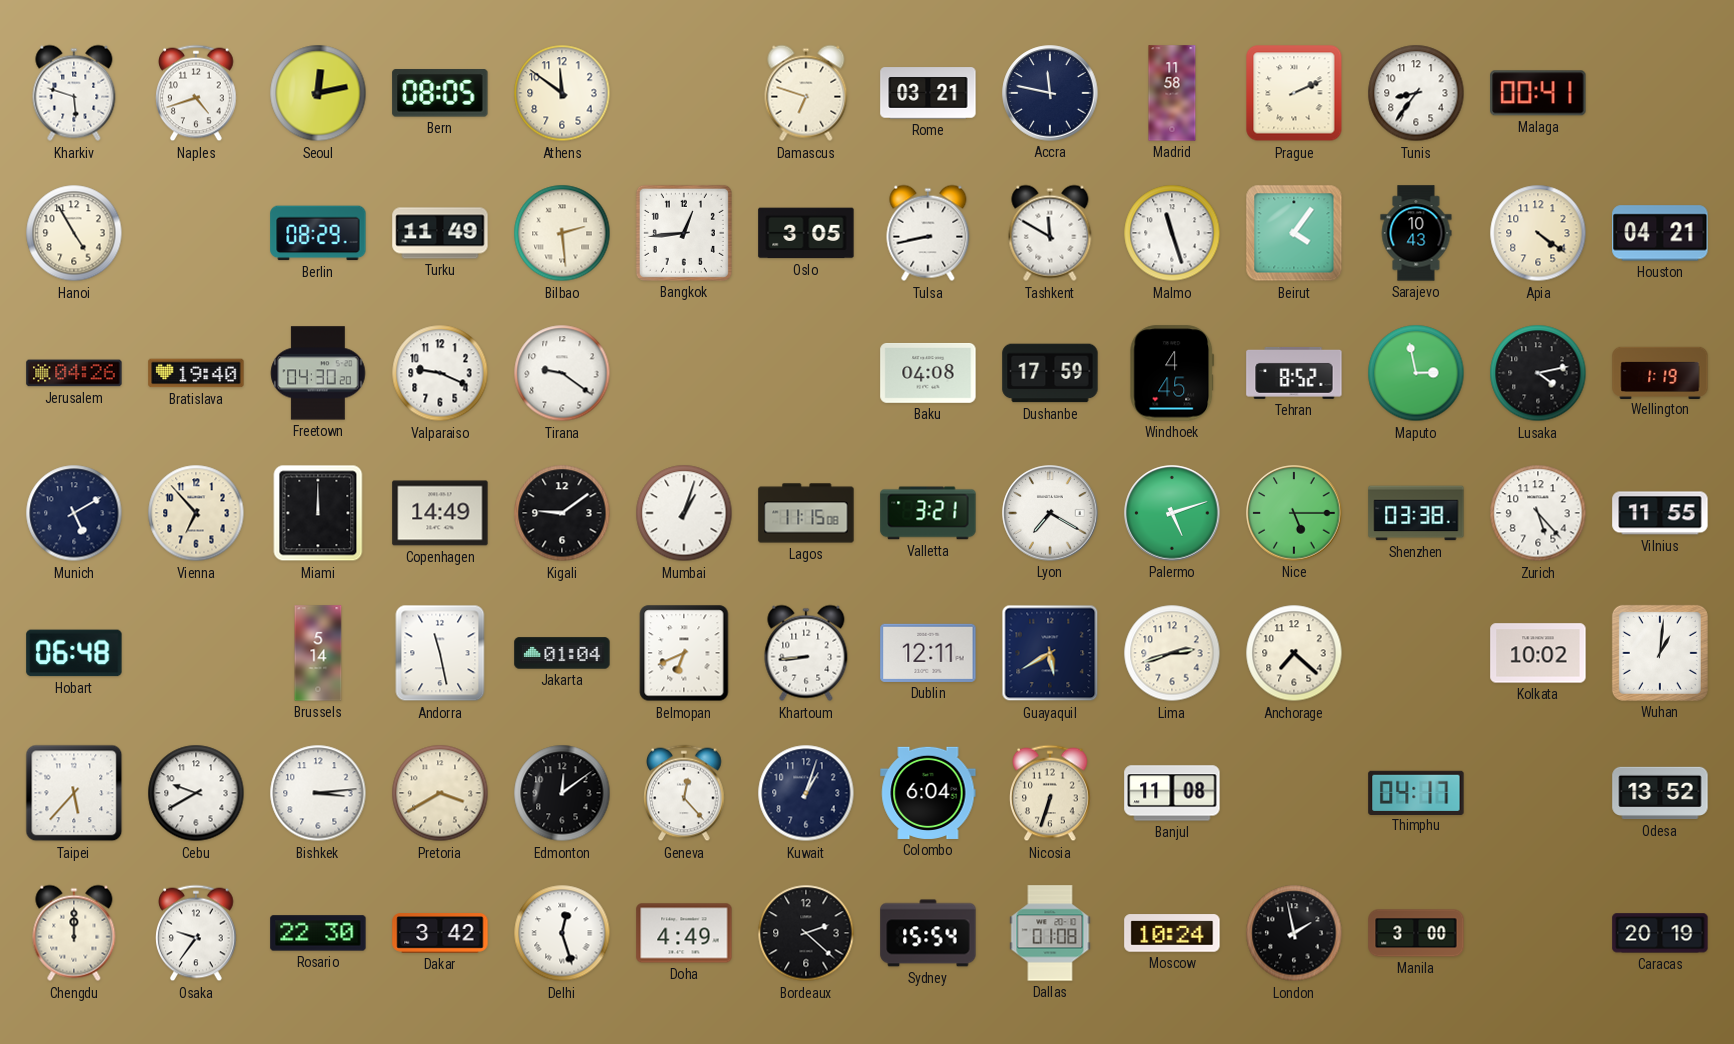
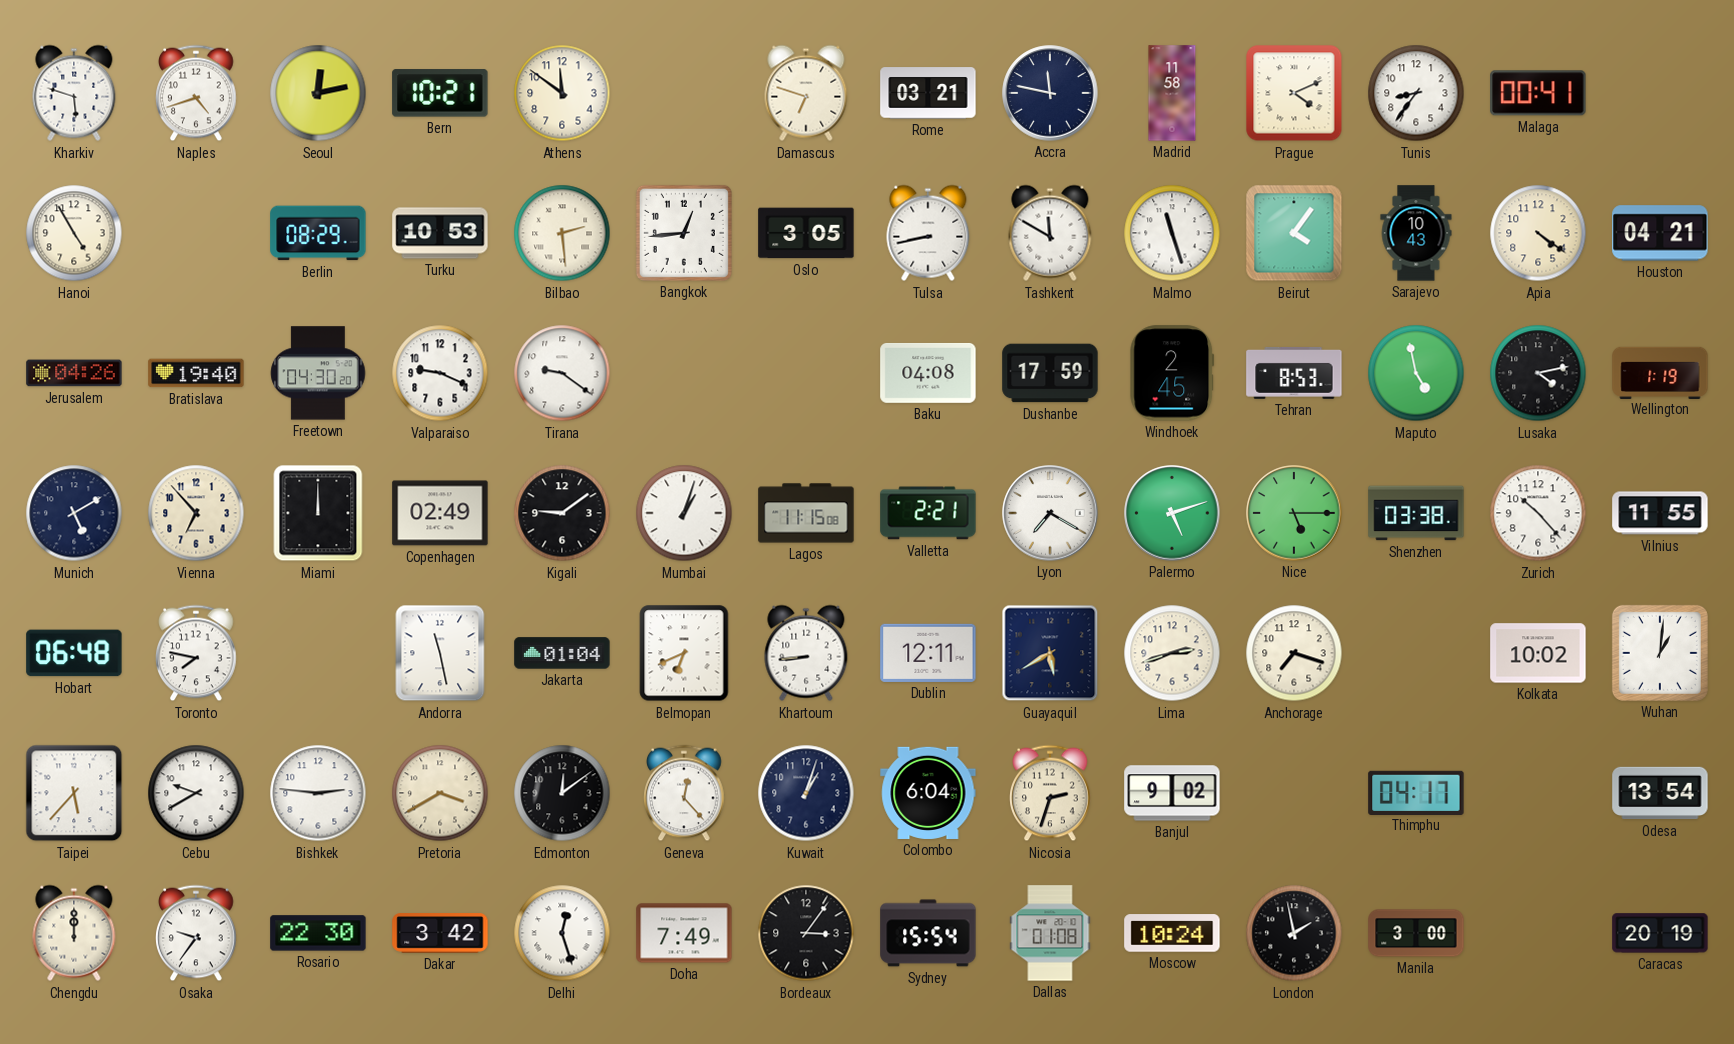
Bern: 08:05 -> 10:21 (440, 93)
Prague: 2:11 -> 4:11 (1294, 93)
Turku: 11:49 -> 10:53 (440, 233)
Windhoek: 4:45 -> 2:45 (1172, 373)
Tehran: 8:52 -> 8:53 (1294, 373)
Maputo: 2:58 -> 4:58 (1416, 373)
Copenhagen: 14:49 -> 02:49 (440, 513)
Valletta: 3:21 -> 2:21 (928, 513)
Zurich: 5:23 -> 10:23 (1538, 513)
Toronto: none -> 7:47 (196, 653)
Brussels: 5:14 -> none (318, 653)
Anchorage: 7:22 -> 7:18 (1294, 653)
Bishkek: 3:14 -> 2:46 (318, 793)
Nicosia: 6:33 -> 2:33 (1050, 793)
Banjul: 11:08 -> 9:02 (1172, 793)
Odesa: 13:52 -> 13:54 (1660, 793)
Doha: 4:49 -> 7:49 (684, 933)
Bordeaux: 2:22 -> 3:06 (806, 933)
